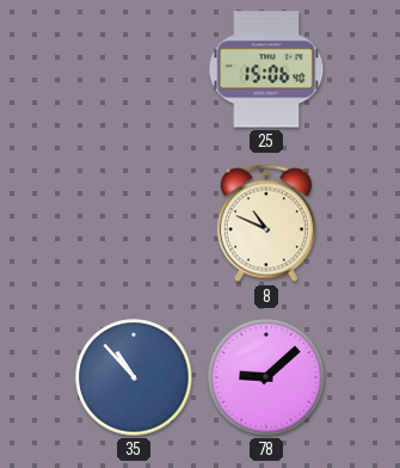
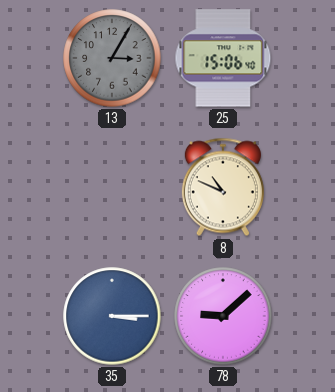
13: none -> 3:05 (112, 58)
35: 10:53 -> 3:15 (112, 316)
